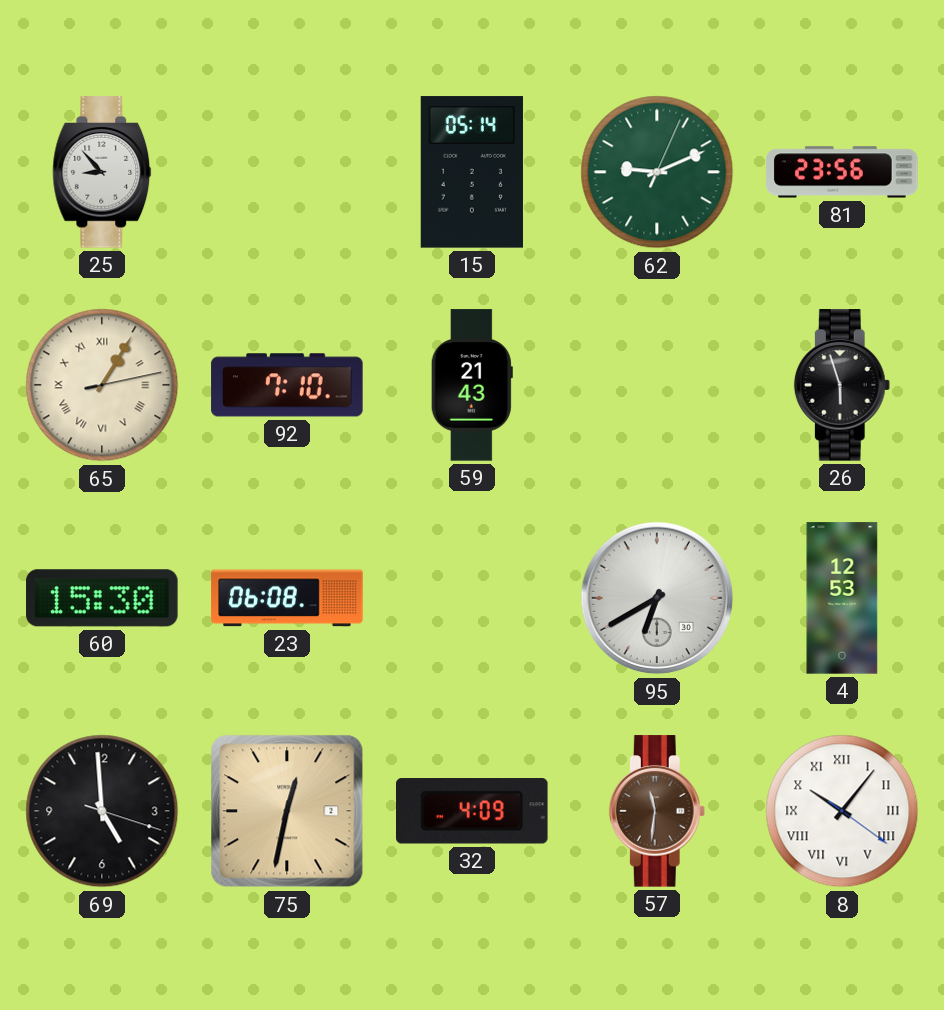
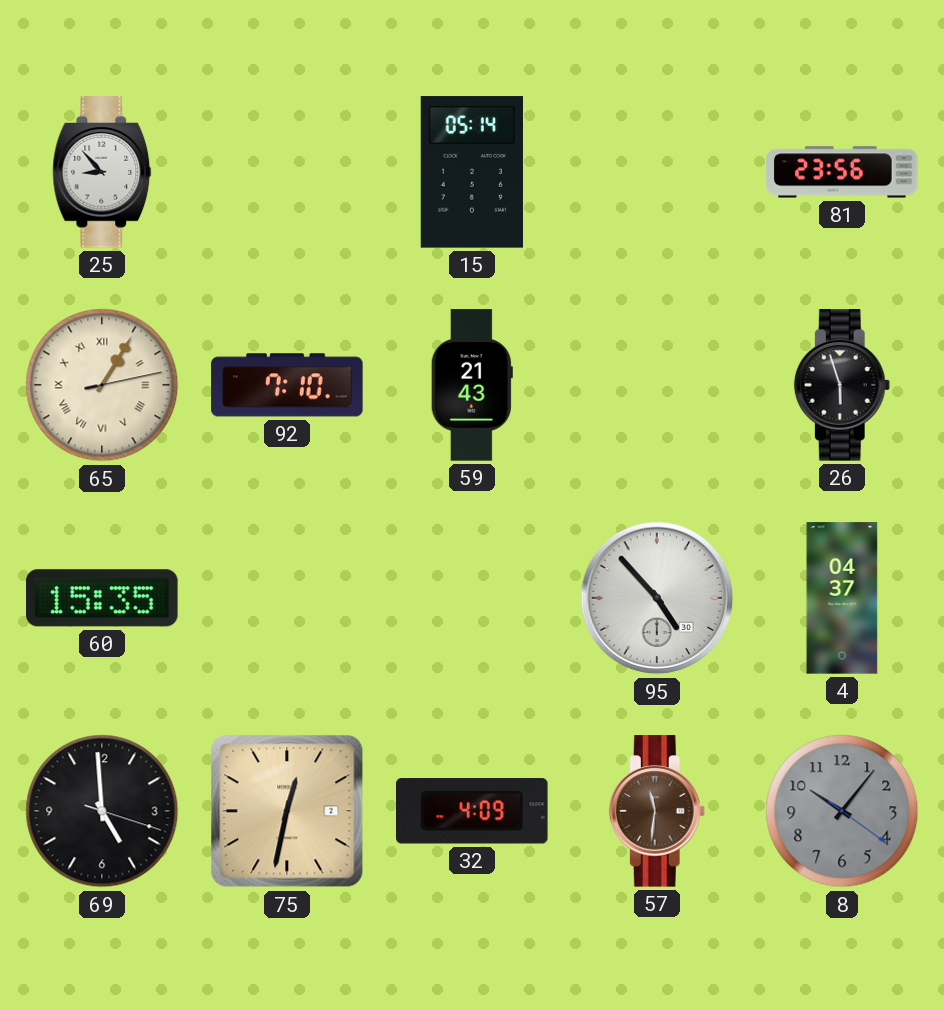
62: 9:11 -> none (657, 172)
60: 15:30 -> 15:35 (102, 598)
23: 06:08 -> none (287, 598)
95: 6:40 -> 4:53 (657, 598)
4: 12:53 -> 04:37 (842, 598)
8 dial: white -> grey (842, 811)
8 numerals: Roman -> Arabic (842, 811)
